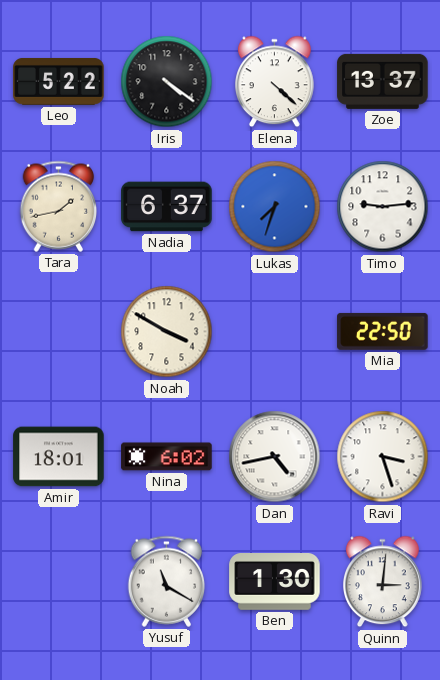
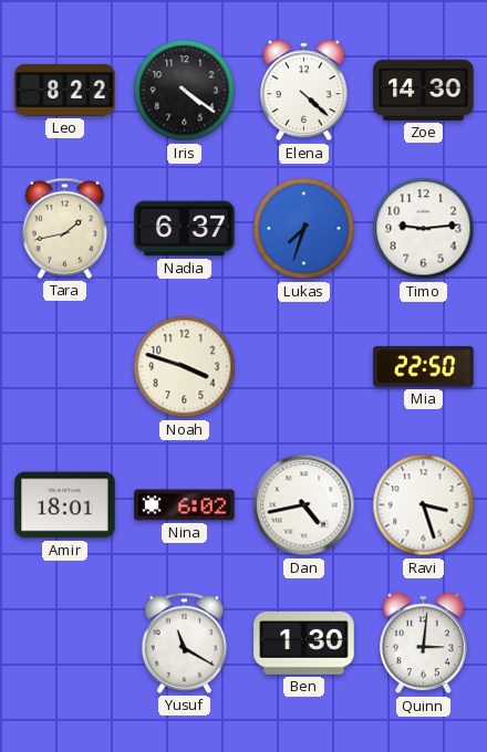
Leo: 5:22 -> 8:22 (65, 90)
Zoe: 13:37 -> 14:30 (424, 90)
Noah: 3:50 -> 3:48 (185, 367)
